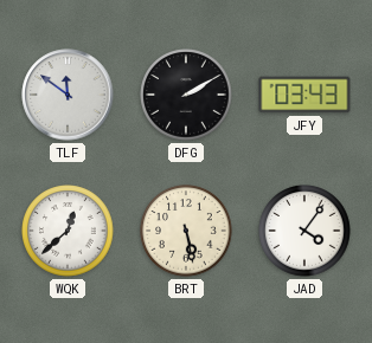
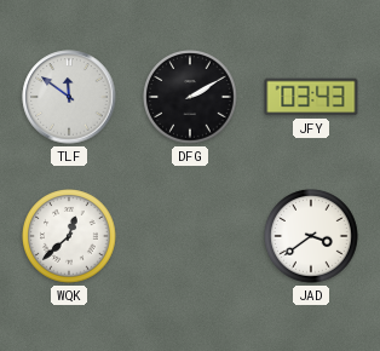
BRT: 5:28 -> none (186, 231)
JAD: 4:06 -> 3:39 (311, 236)
